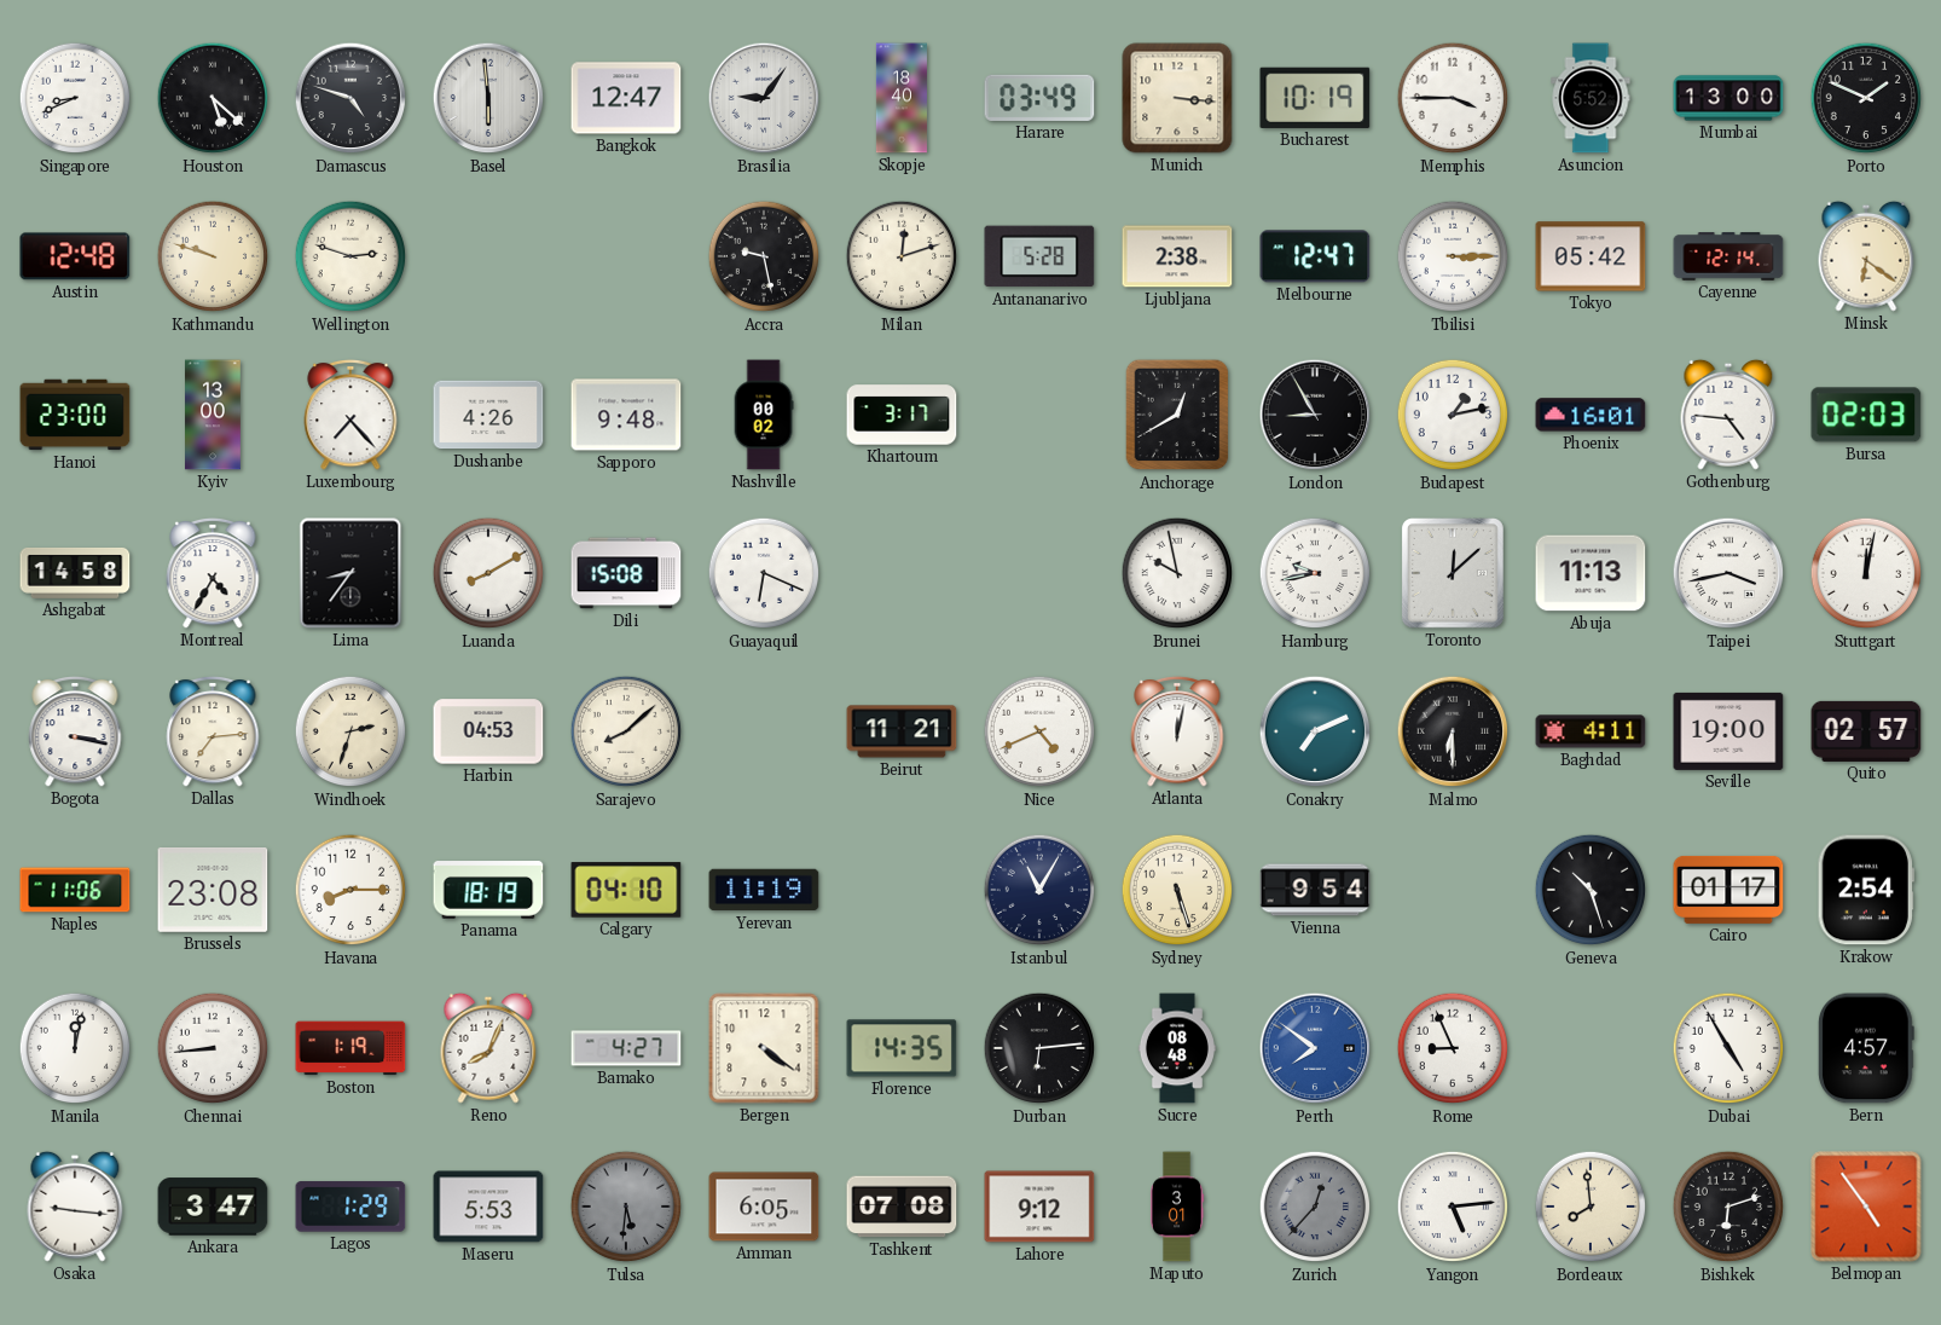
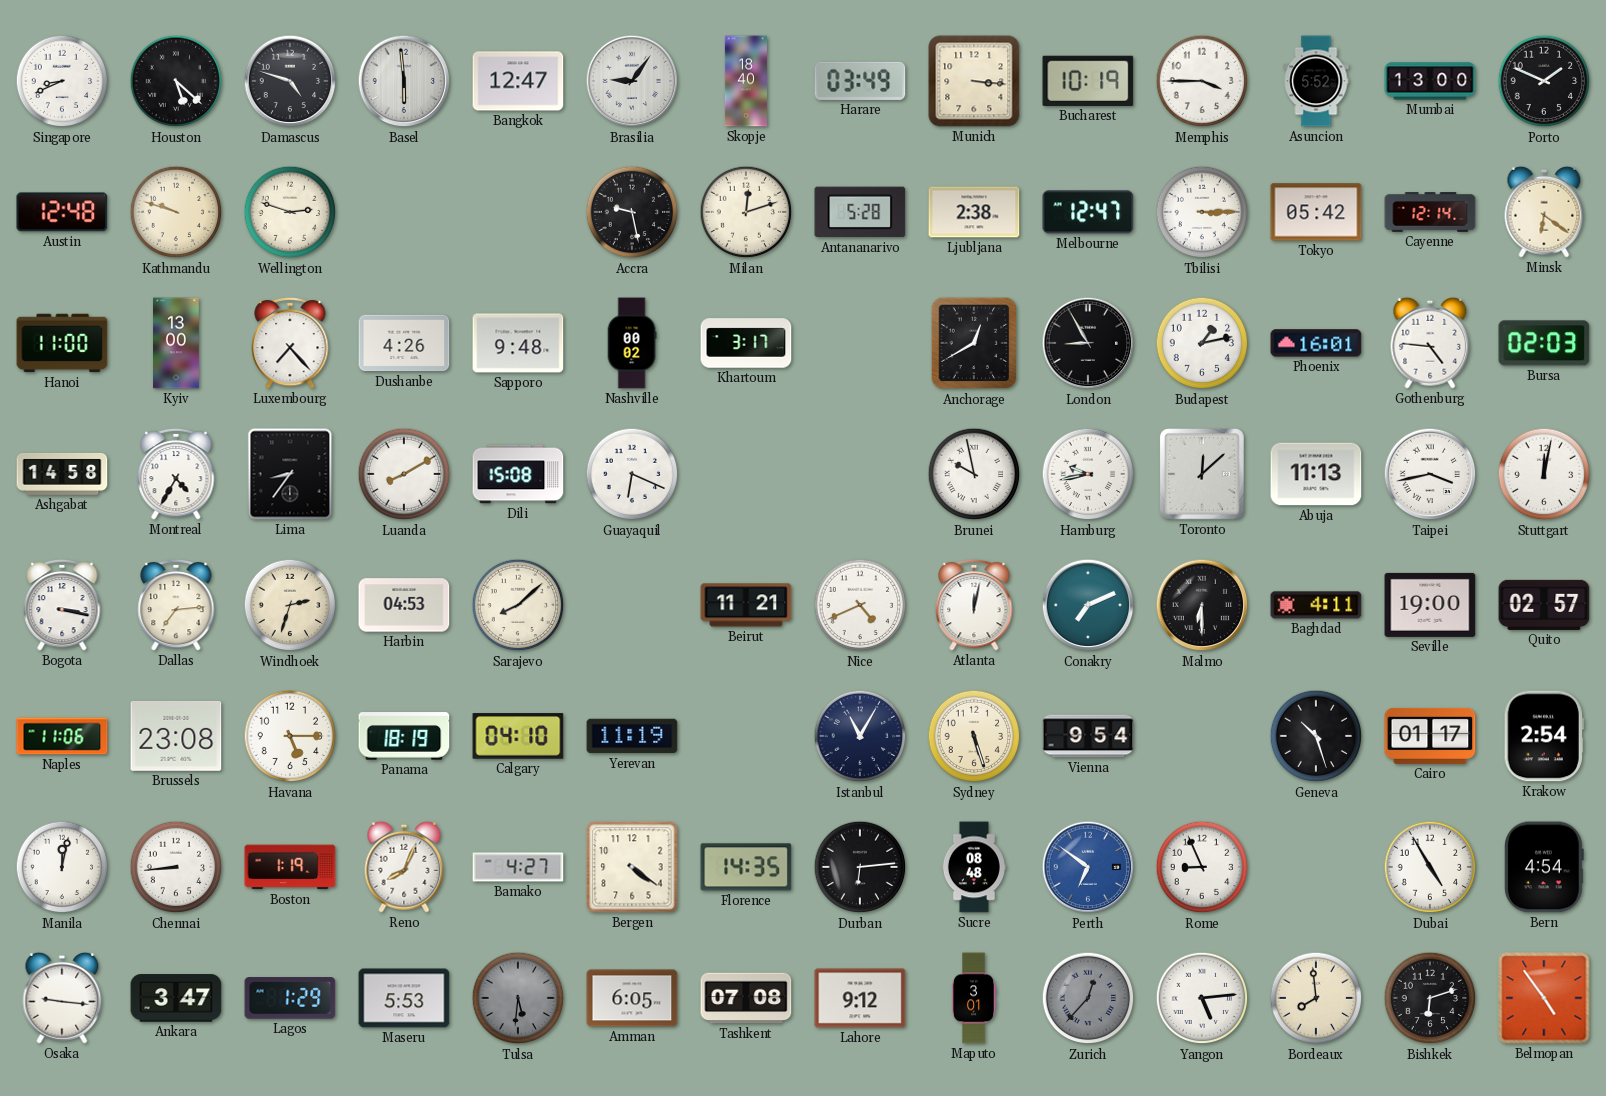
Hanoi: 23:00 -> 11:00 (62, 343)
Havana: 8:15 -> 5:15 (290, 736)
Perth: 7:51 -> 6:51 (1088, 867)
Bern: 4:57 -> 4:54 (1544, 867)
